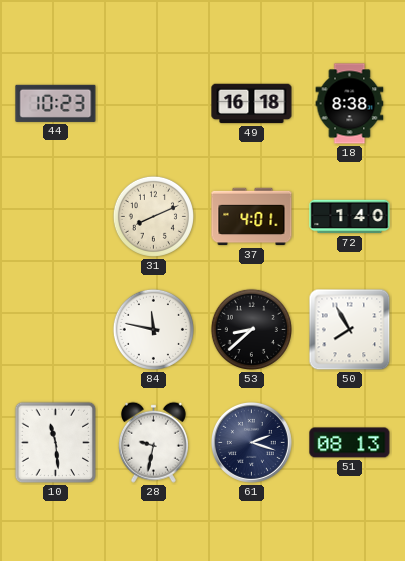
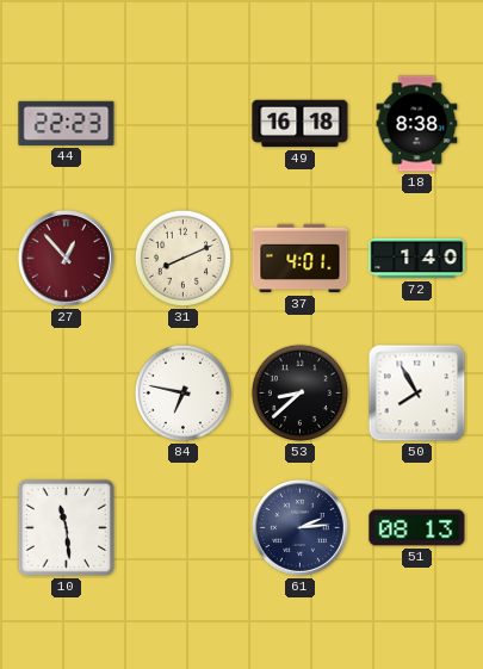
44: 10:23 -> 22:23 (67, 123)
27: none -> 12:53 (66, 258)
84: 11:47 -> 6:47 (182, 392)
28: 9:32 -> none (153, 442)
61: 2:18 -> 2:14 (299, 527)
